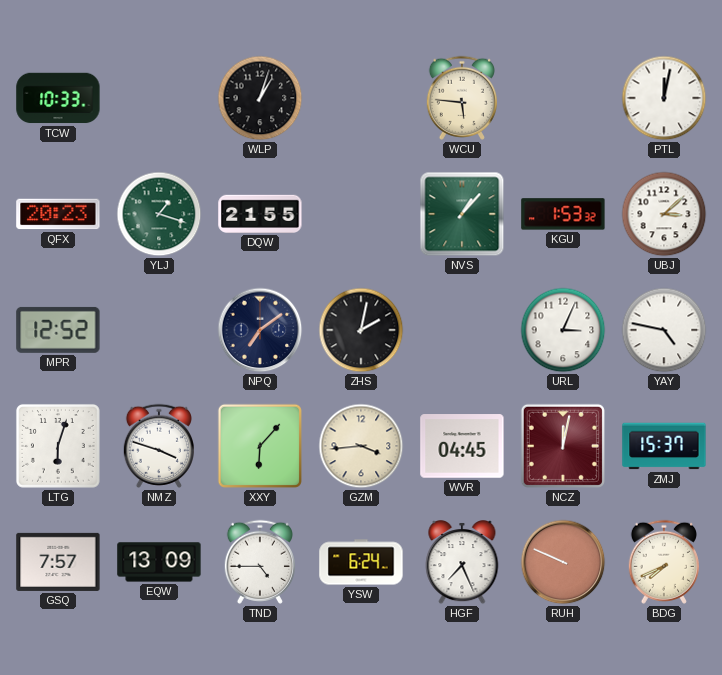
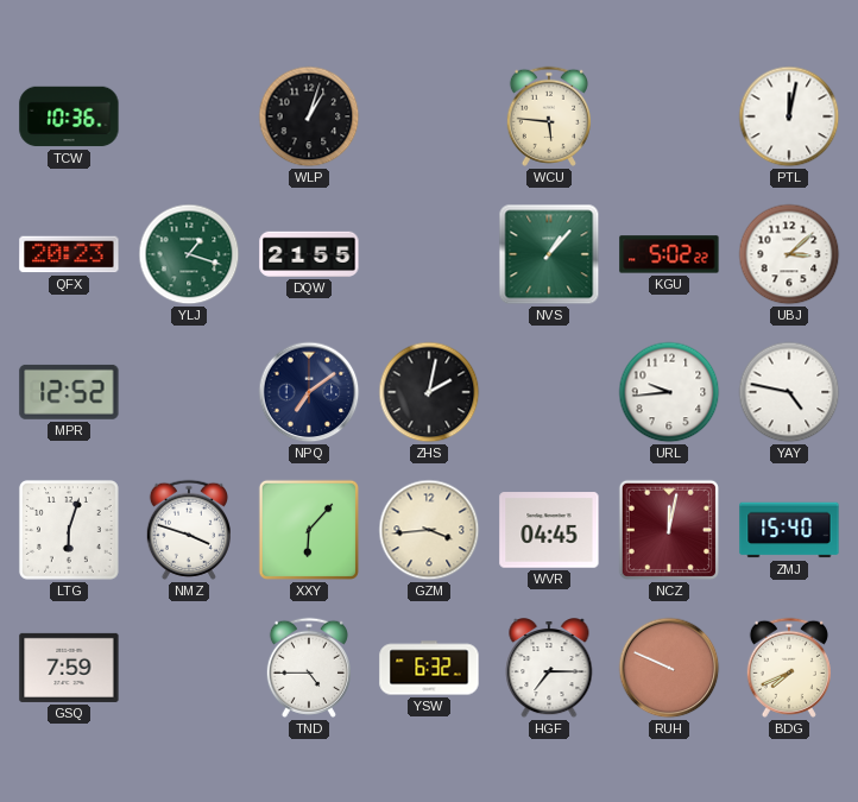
TCW: 10:33 -> 10:36 (69, 116)
KGU: 1:53 -> 5:02 (669, 254)
URL: 3:04 -> 9:44 (669, 392)
ZMJ: 15:37 -> 15:40 (789, 530)
GSQ: 7:57 -> 7:59 (69, 668)
EQW: 13:09 -> none (159, 562)
YSW: 6:24 -> 6:32 (429, 668)
HGF: 7:26 -> 7:15 (549, 669)
